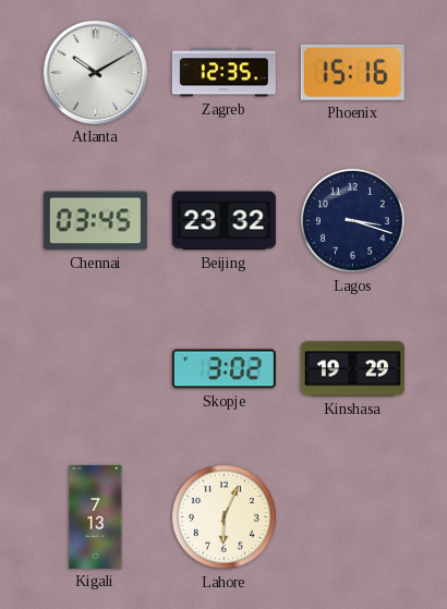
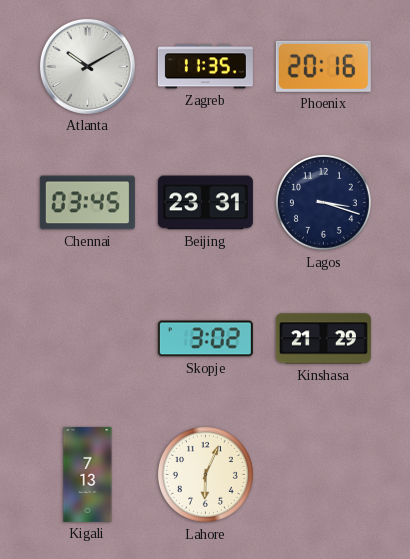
Zagreb: 12:35 -> 11:35 (205, 67)
Phoenix: 15:16 -> 20:16 (323, 66)
Beijing: 23:32 -> 23:31 (205, 203)
Kinshasa: 19:29 -> 21:29 (323, 339)
